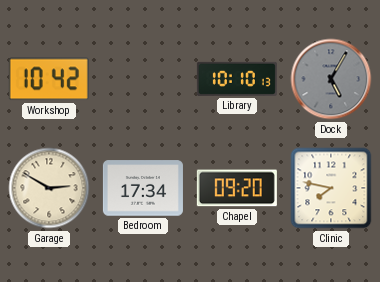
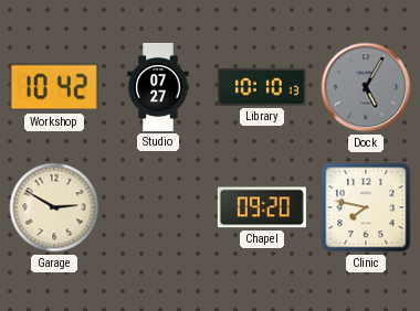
Studio: none -> 07:27 (158, 87)
Bedroom: 17:34 -> none (143, 188)
